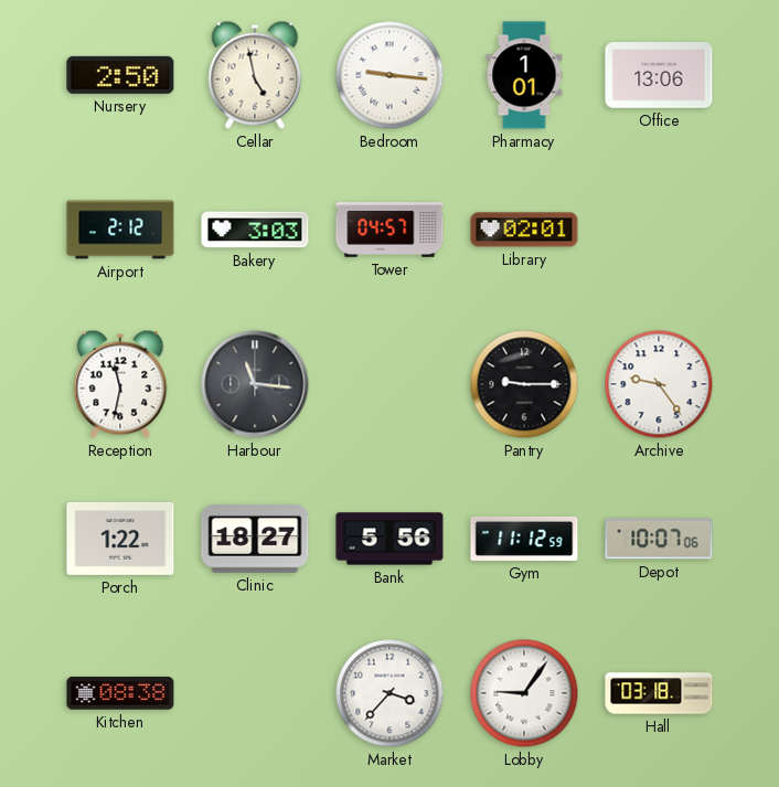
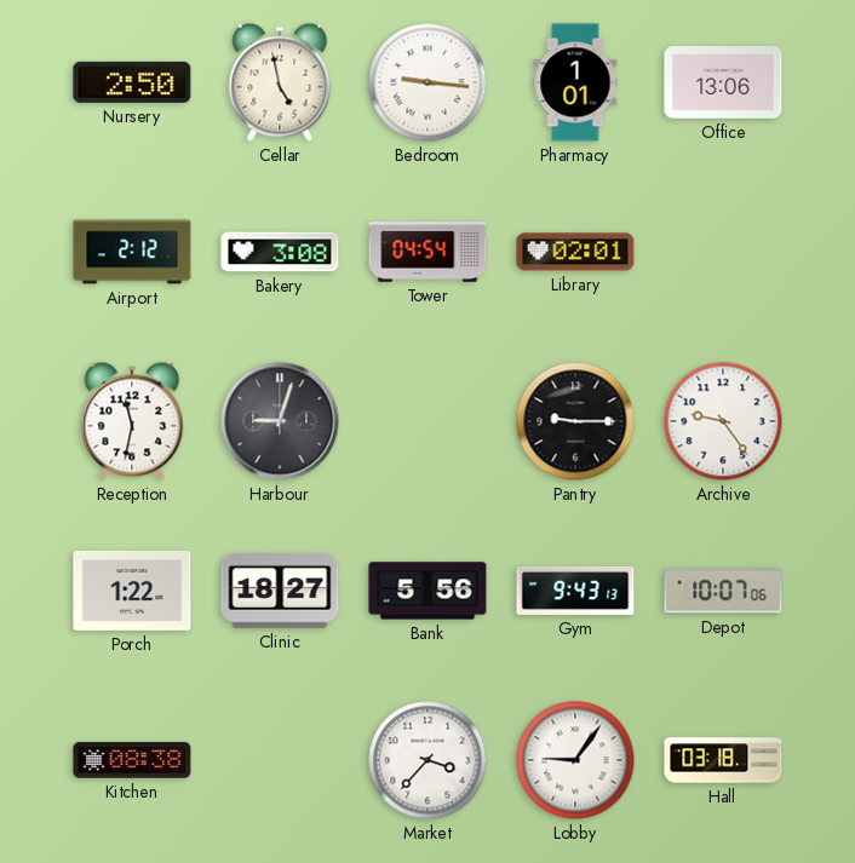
Bakery: 3:03 -> 3:08 (280, 252)
Tower: 04:57 -> 04:54 (427, 252)
Harbour: 11:16 -> 9:03 (280, 421)
Gym: 11:12 -> 9:43 (575, 591)
